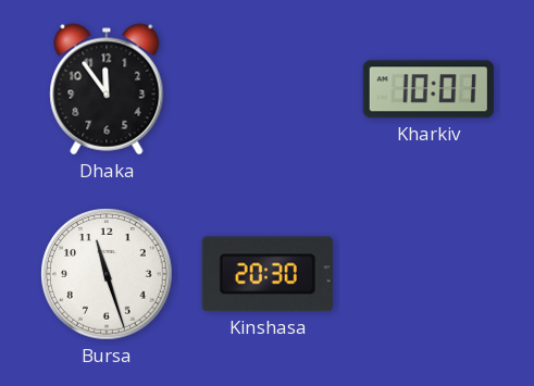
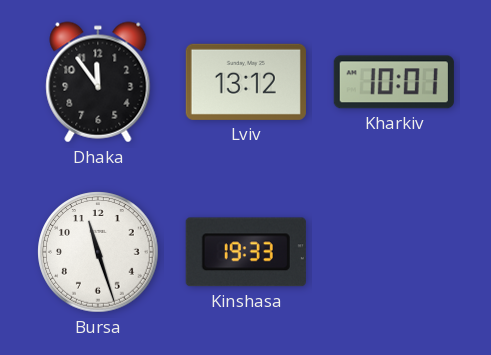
Lviv: none -> 13:12 (246, 82)
Kinshasa: 20:30 -> 19:33 (246, 252)
